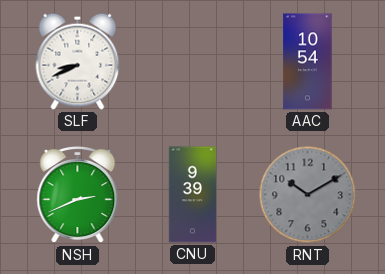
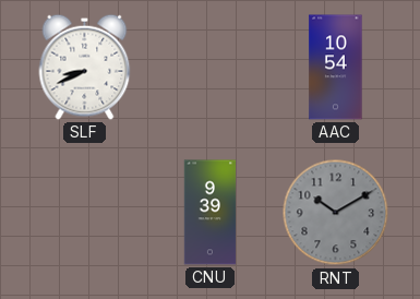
NSH: 2:41 -> none (78, 195)
